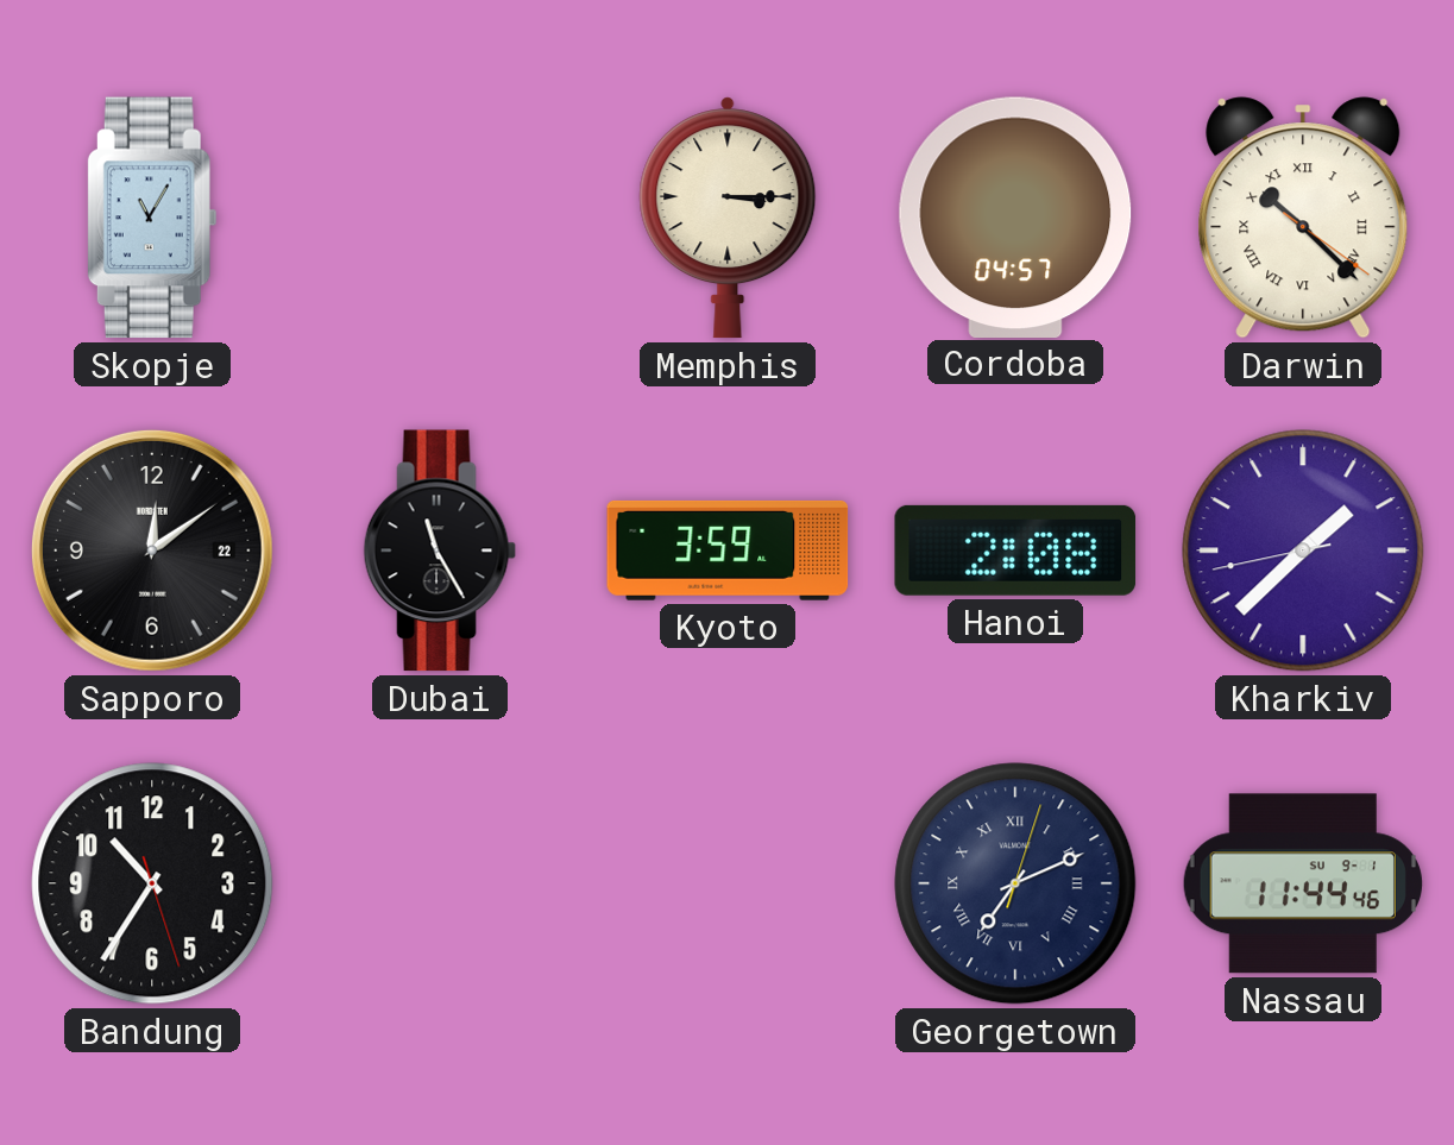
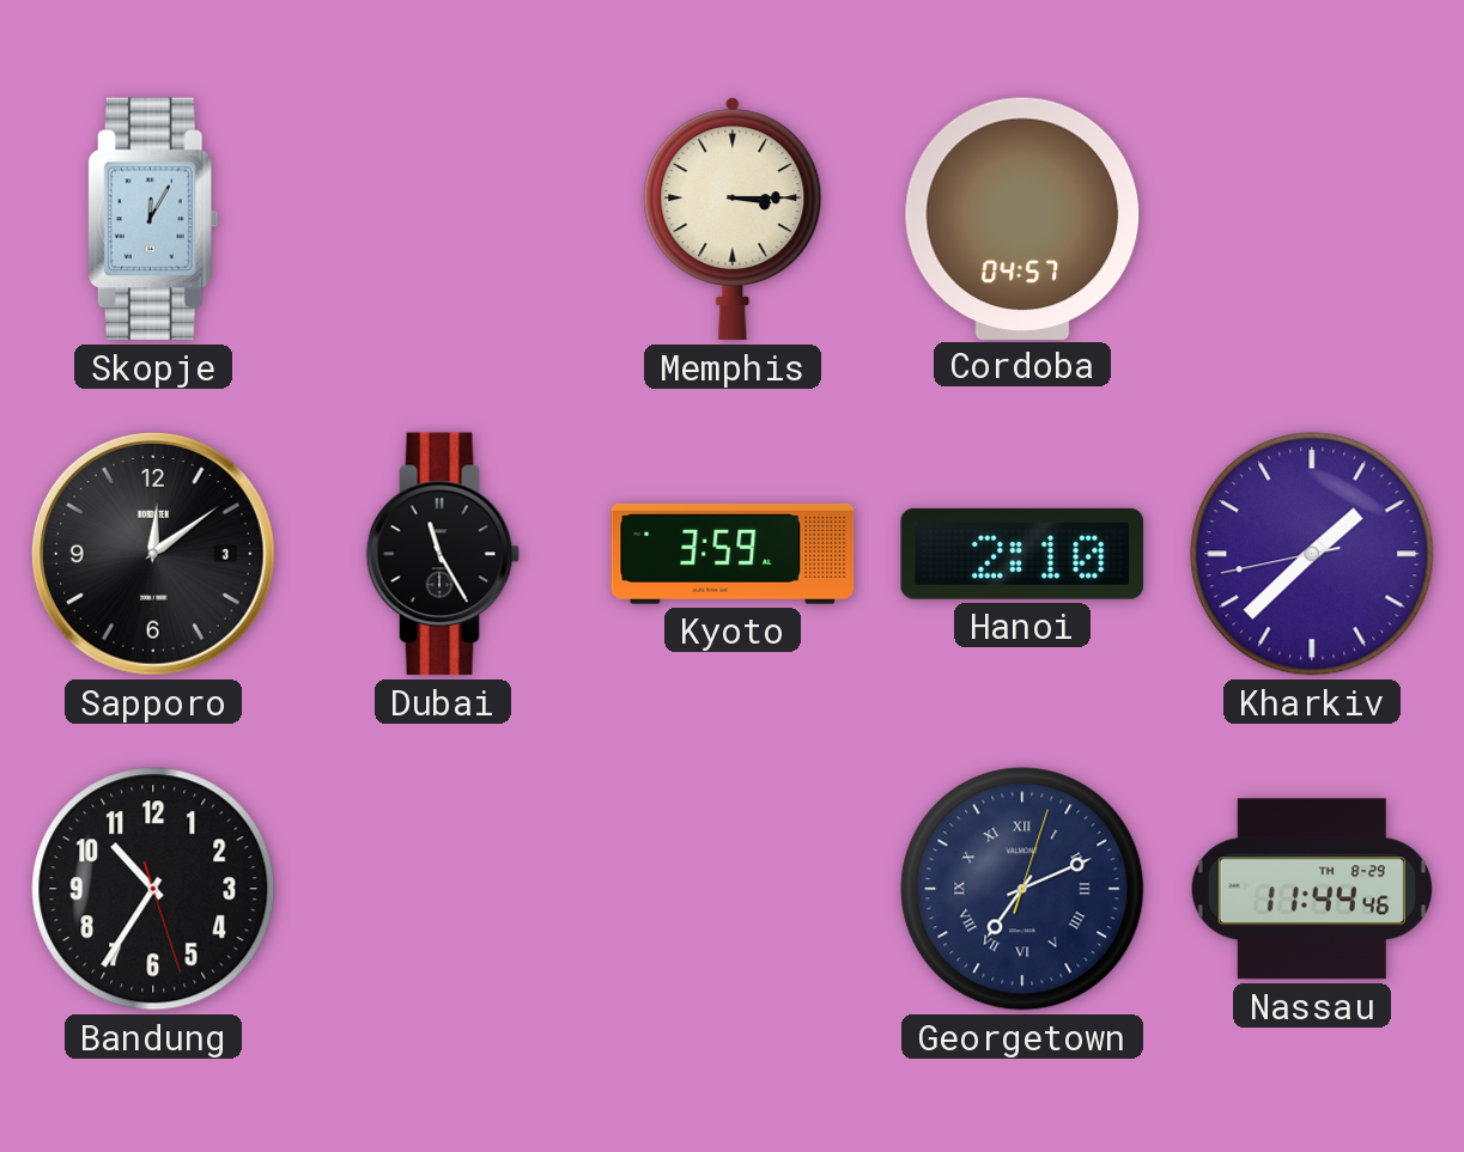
Skopje: 11:05 -> 12:05 (153, 219)
Darwin: 10:22 -> none (1303, 218)
Sapporo date: 22 -> 3 (153, 554)
Hanoi: 2:08 -> 2:10 (1022, 554)
Nassau date: SU 9-1 -> TH 8-29 (1312, 889)
